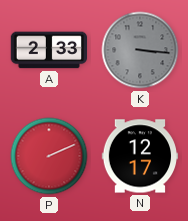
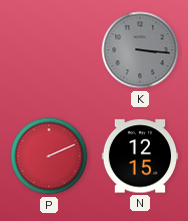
A: 2:33 -> none (49, 50)
N: 12:17 -> 12:15 (140, 156)
